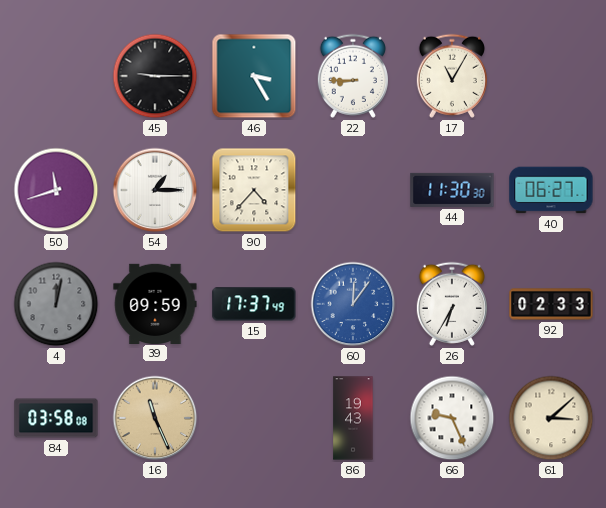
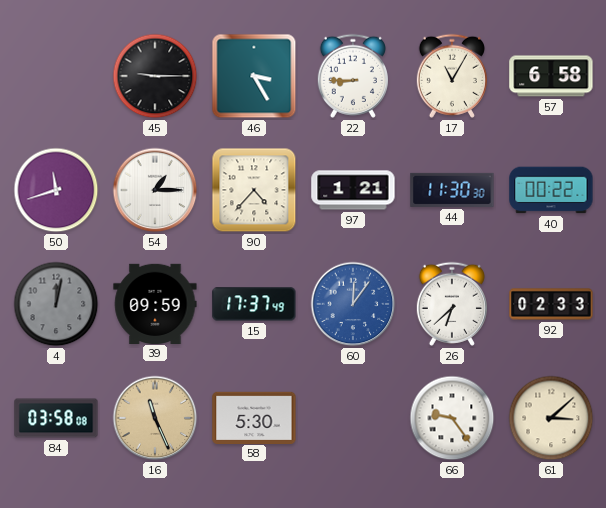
57: none -> 6:58 (551, 76)
97: none -> 1:21 (353, 190)
40: 06:27 -> 00:22 (551, 190)
26: 6:35 -> 6:38 (452, 304)
58: none -> 5:30 (254, 417)
86: 19:43 -> none (353, 418)
66: 9:26 -> 9:24 (452, 418)
